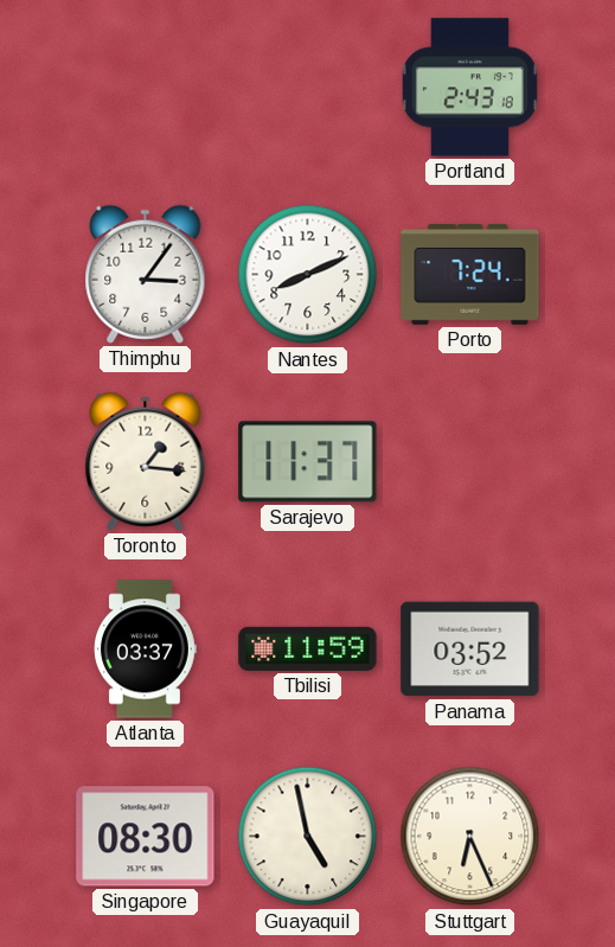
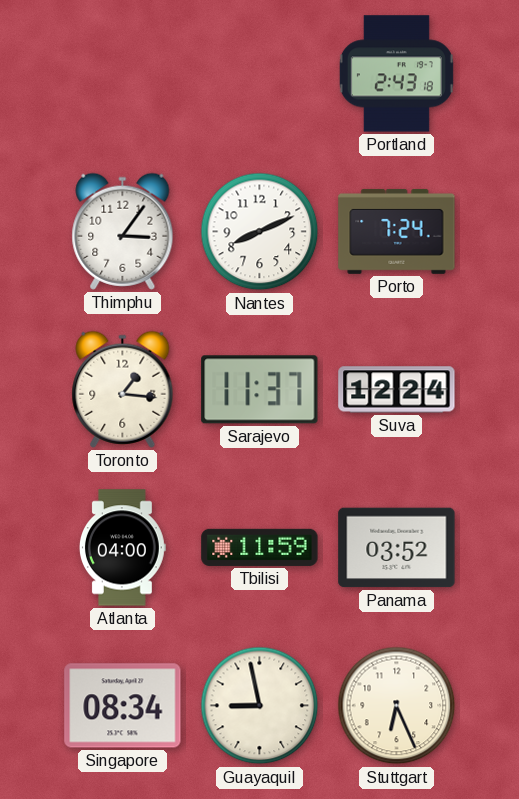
Suva: none -> 12:24 (397, 390)
Atlanta: 03:37 -> 04:00 (122, 548)
Singapore: 08:30 -> 08:34 (123, 706)
Guayaquil: 4:58 -> 8:58 (260, 706)
